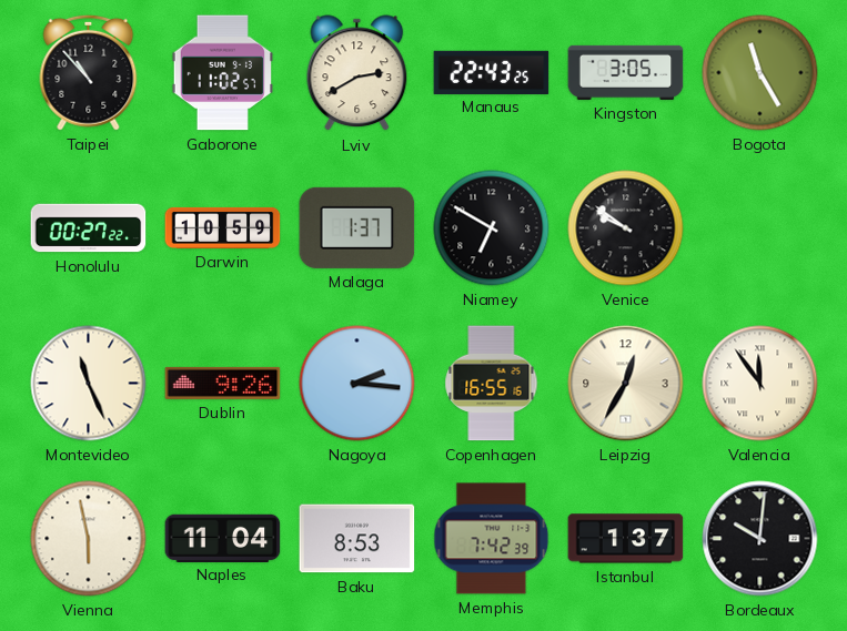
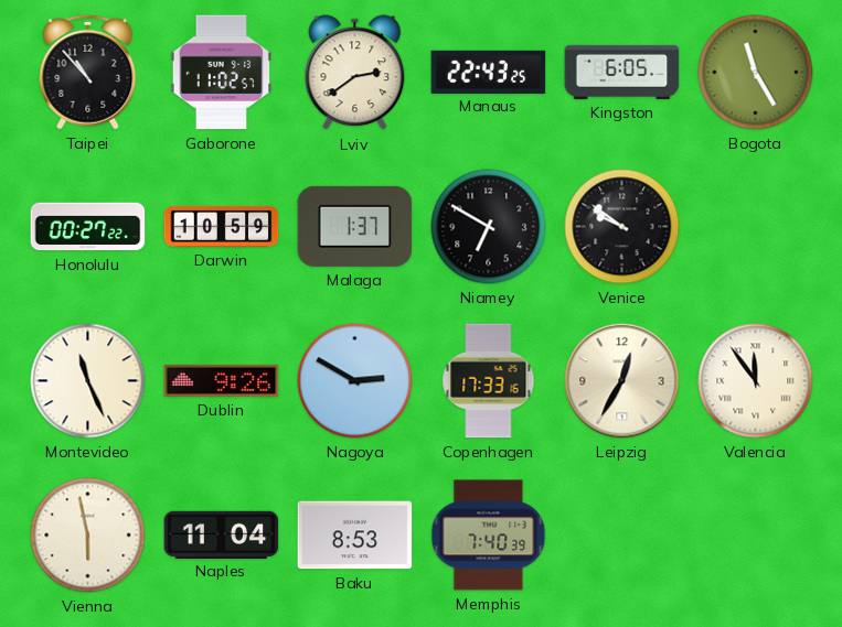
Lviv: 2:40 -> 2:39 (355, 73)
Kingston: 3:05 -> 6:05 (622, 72)
Nagoya: 2:16 -> 2:50 (355, 381)
Copenhagen: 16:55 -> 17:33 (489, 381)
Memphis: 7:42 -> 7:40 (489, 536)
Istanbul: 1:37 -> none (626, 539)
Bordeaux: 10:01 -> none (760, 539)
